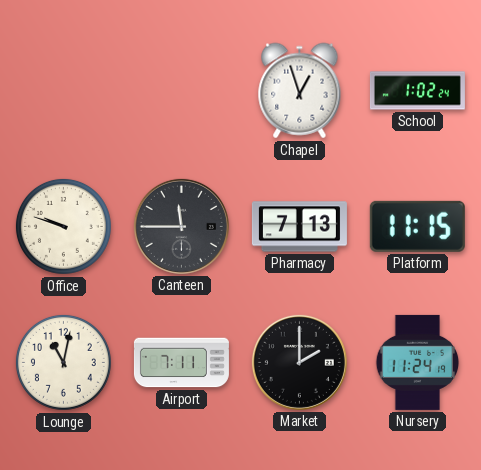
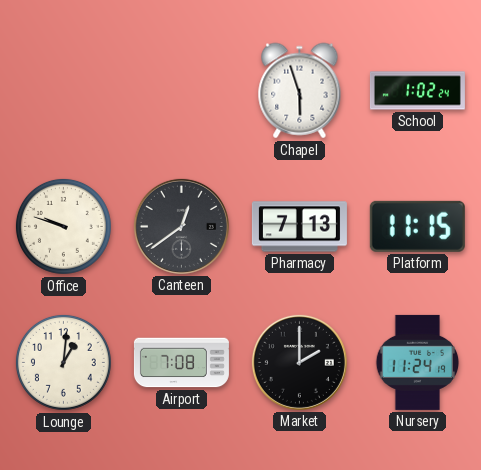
Chapel: 12:57 -> 5:57 (300, 91)
Canteen: 11:45 -> 12:39 (181, 226)
Lounge: 11:02 -> 1:01 (63, 362)
Airport: 7:11 -> 7:08 (181, 363)
